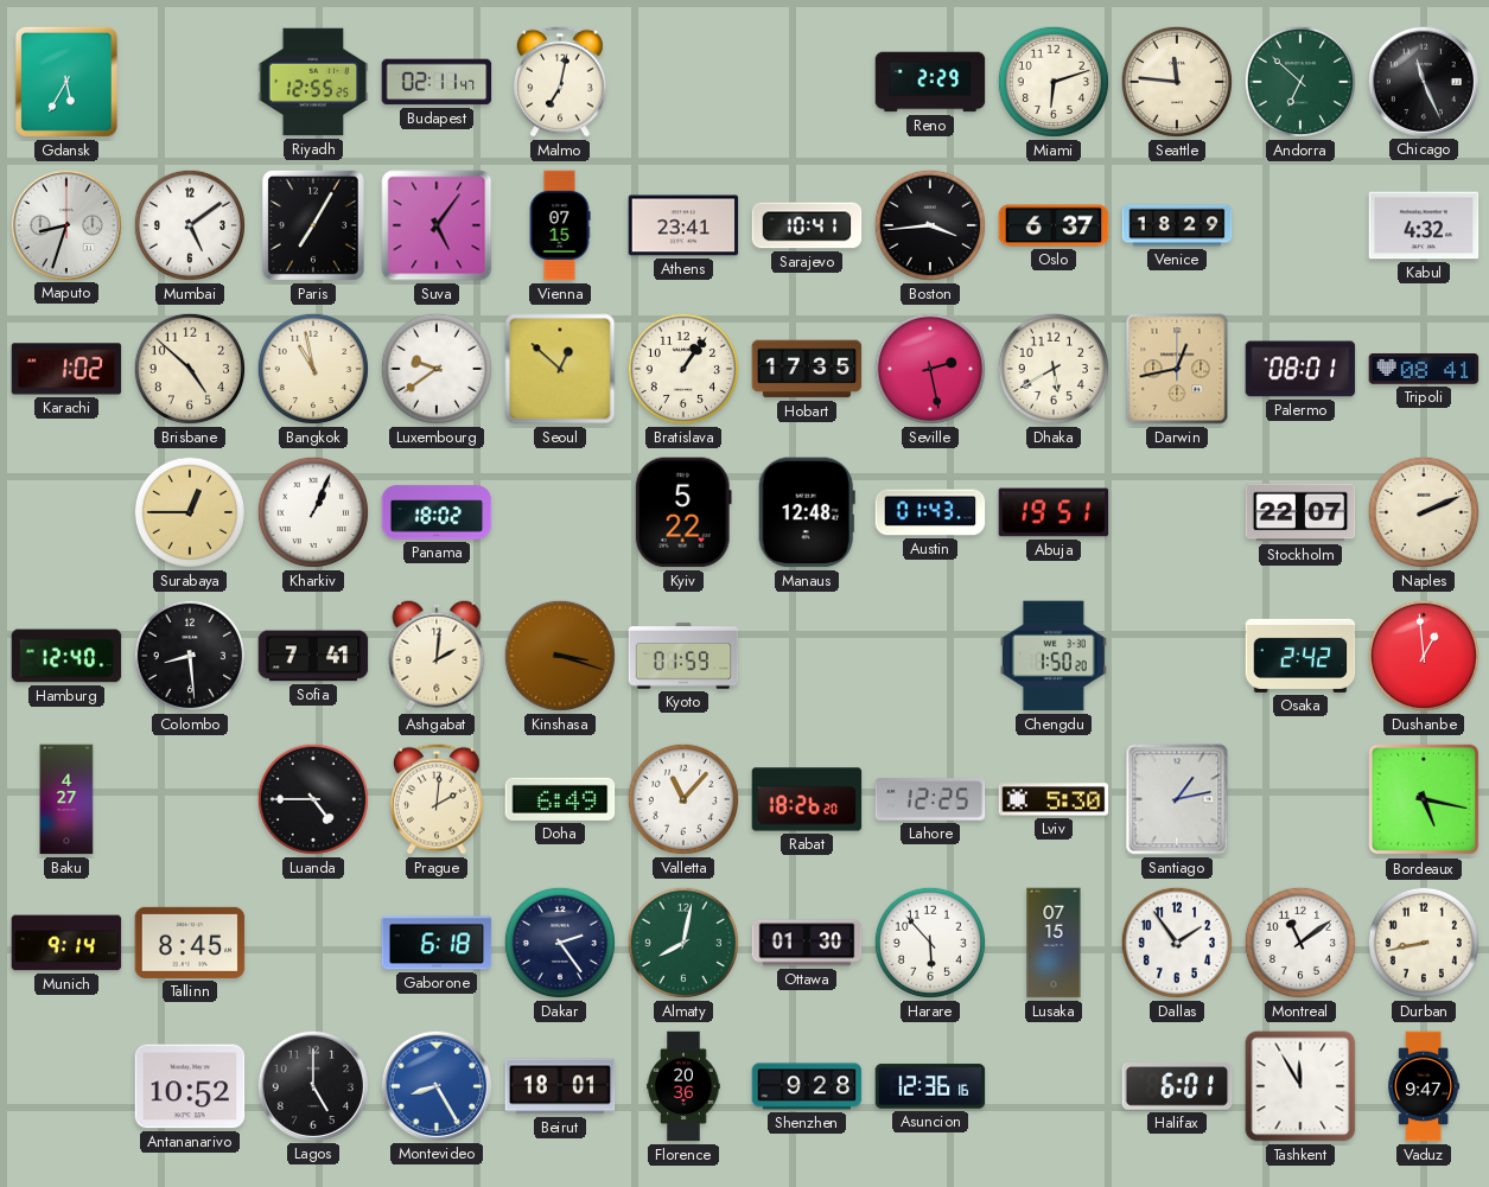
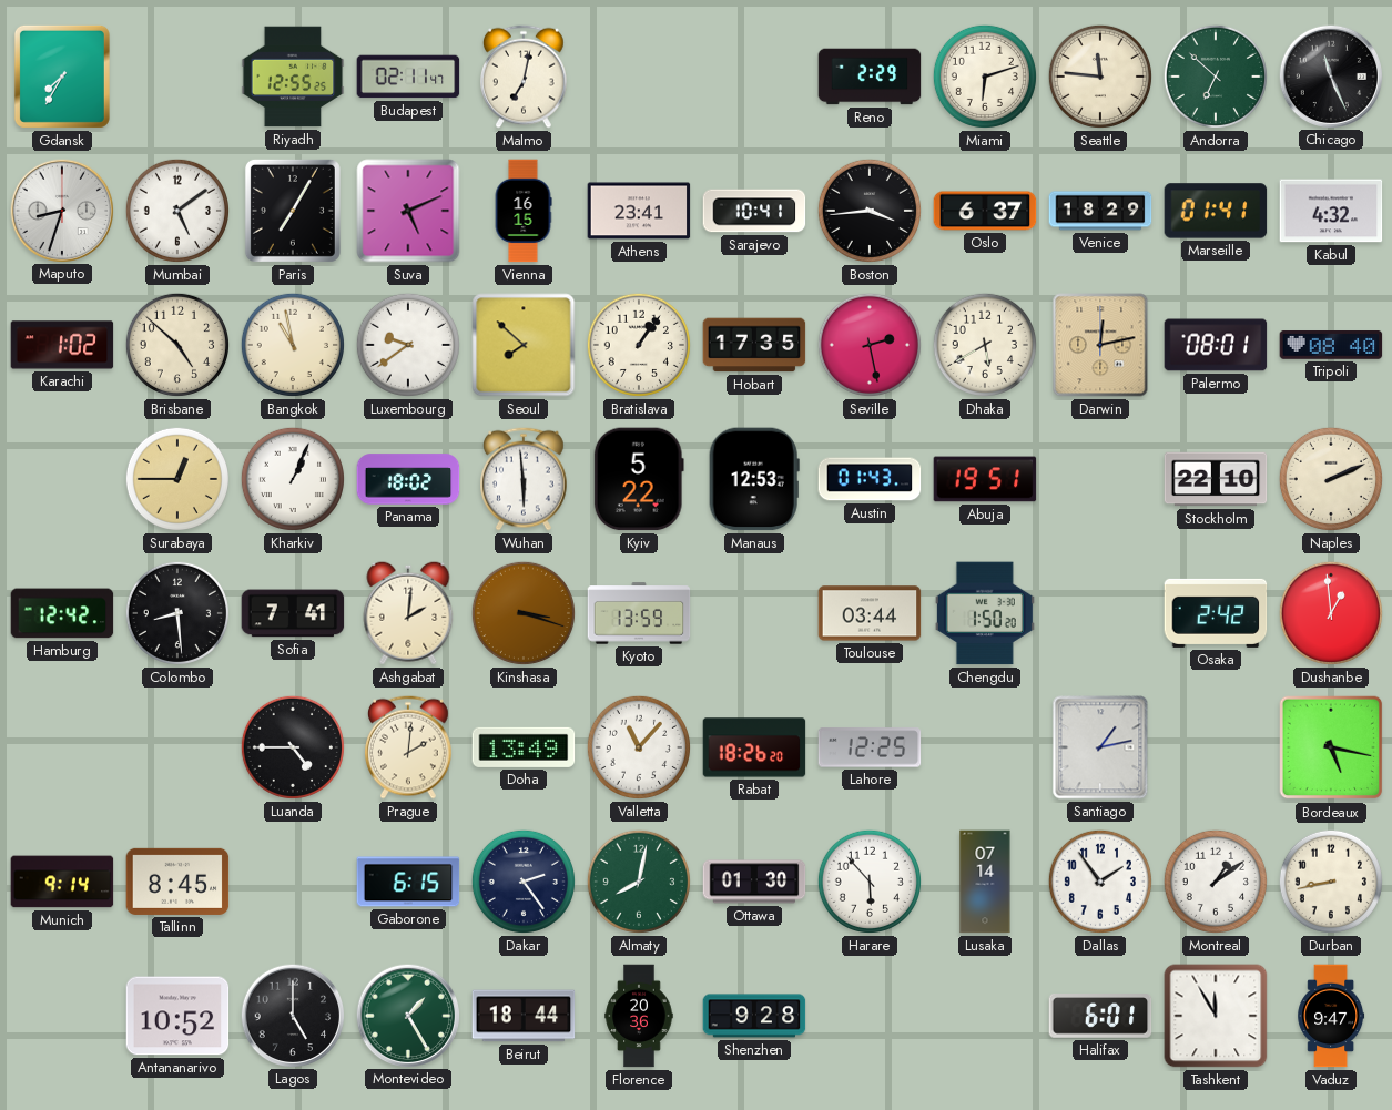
Gdansk: 5:35 -> 7:35 (62, 77)
Suva: 5:06 -> 5:11 (408, 211)
Vienna: 07:15 -> 16:15 (524, 211)
Marseille: none -> 01:41 (1216, 211)
Seoul: 12:52 -> 7:52 (524, 345)
Darwin: 12:43 -> 12:13 (1100, 345)
Tripoli: 08:41 -> 08:40 (1331, 346)
Wuhan: none -> 5:59 (525, 479)
Manaus: 12:48 -> 12:53 (754, 479)
Stockholm: 22:07 -> 22:10 (1216, 479)
Hamburg: 12:40 -> 12:42 (62, 613)
Kyoto: 01:59 -> 13:59 (639, 613)
Toulouse: none -> 03:44 (870, 613)
Baku: 4:27 -> none (66, 799)
Doha: 6:49 -> 13:49 (524, 747)
Lviv: 5:30 -> none (1054, 799)
Gaborone: 6:18 -> 6:15 (408, 882)
Lusaka: 07:15 -> 07:14 (985, 882)
Montreal: 11:09 -> 1:09 (1216, 882)
Montevideo: 8:25 -> 1:25 (407, 1015)
Montevideo dial: blue -> green (407, 1015)
Beirut: 18:01 -> 18:44 (524, 1016)
Asuncion: 12:36 -> none (930, 1086)
